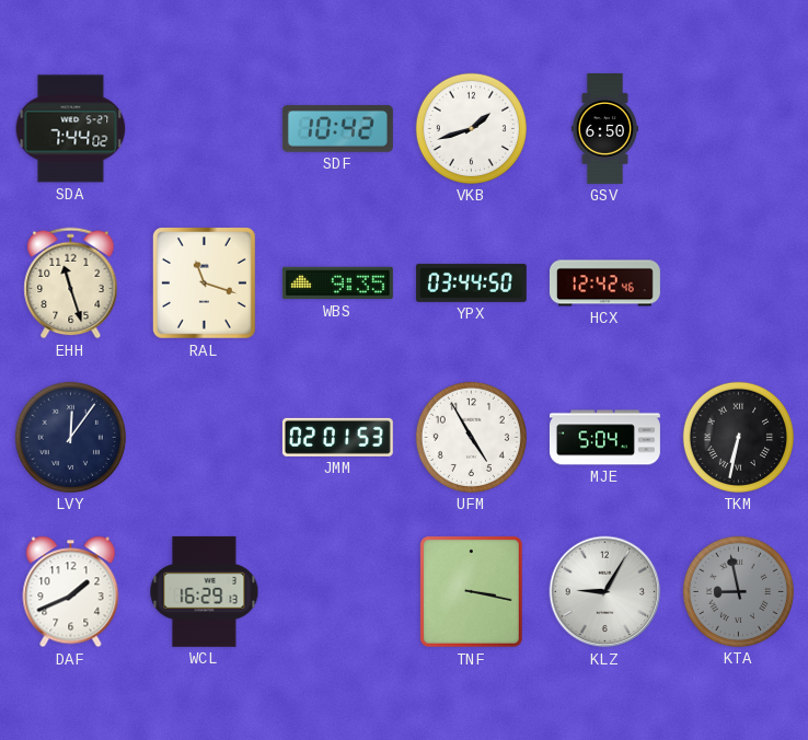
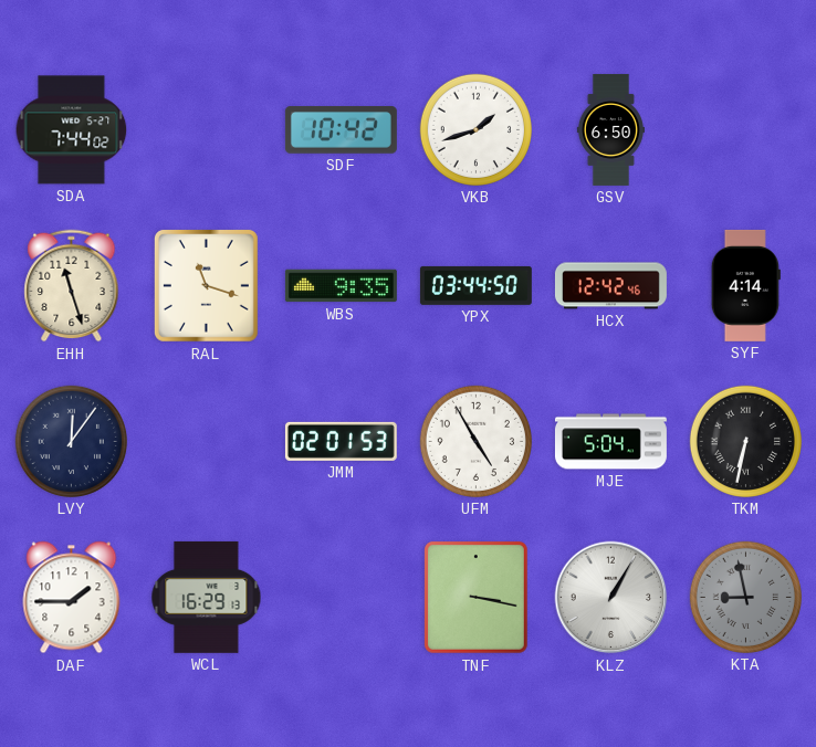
SYF: none -> 4:14 (745, 285)
DAF: 1:41 -> 1:45 (72, 598)
KLZ: 9:05 -> 1:05 (611, 598)
